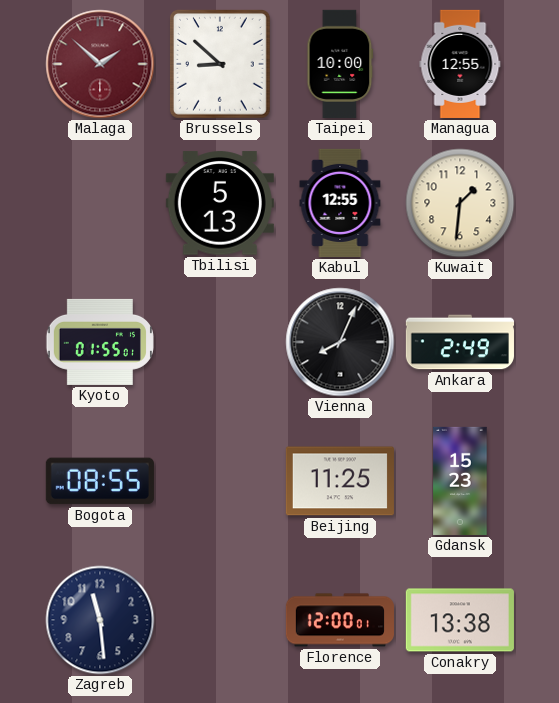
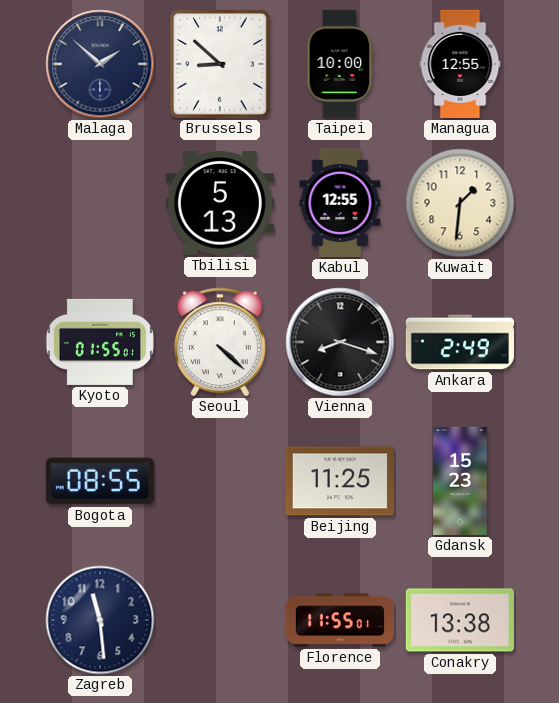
Malaga dial: burgundy -> navy (100, 64)
Seoul: none -> 4:22 (220, 342)
Vienna: 8:04 -> 8:18 (340, 342)
Florence: 12:00 -> 11:55 (340, 620)
